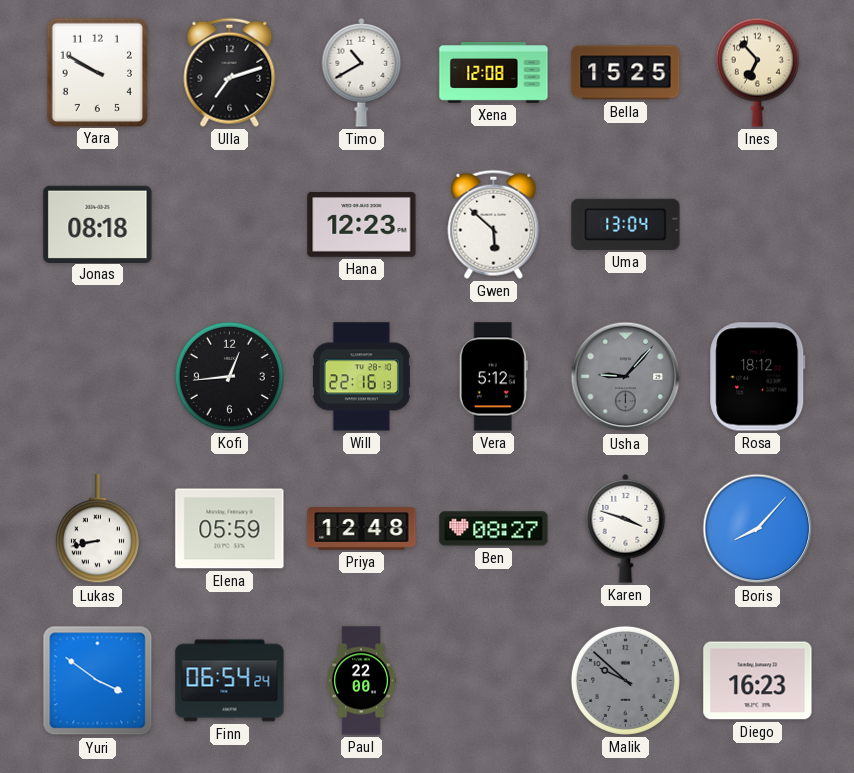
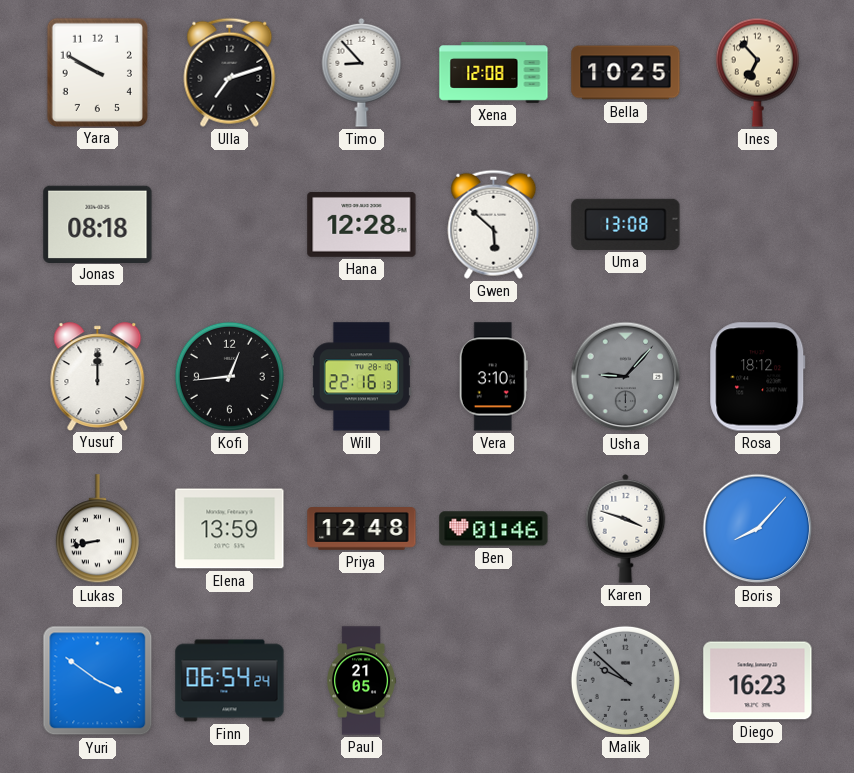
Timo: 10:40 -> 8:53 (362, 72)
Bella: 15:25 -> 10:25 (626, 73)
Hana: 12:23 -> 12:28 (362, 225)
Uma: 13:04 -> 13:08 (626, 224)
Yusuf: none -> 12:00 (98, 376)
Vera: 5:12 -> 3:10 (493, 377)
Elena: 05:59 -> 13:59 (230, 529)
Ben: 08:27 -> 01:46 (494, 529)
Paul: 22:00 -> 21:05 (361, 681)
